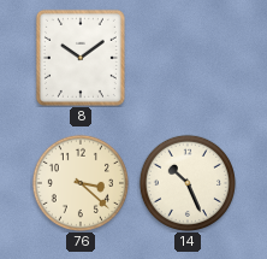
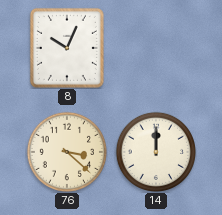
8: 10:09 -> 10:04 (67, 48)
14: 10:26 -> 12:00 (156, 152)
